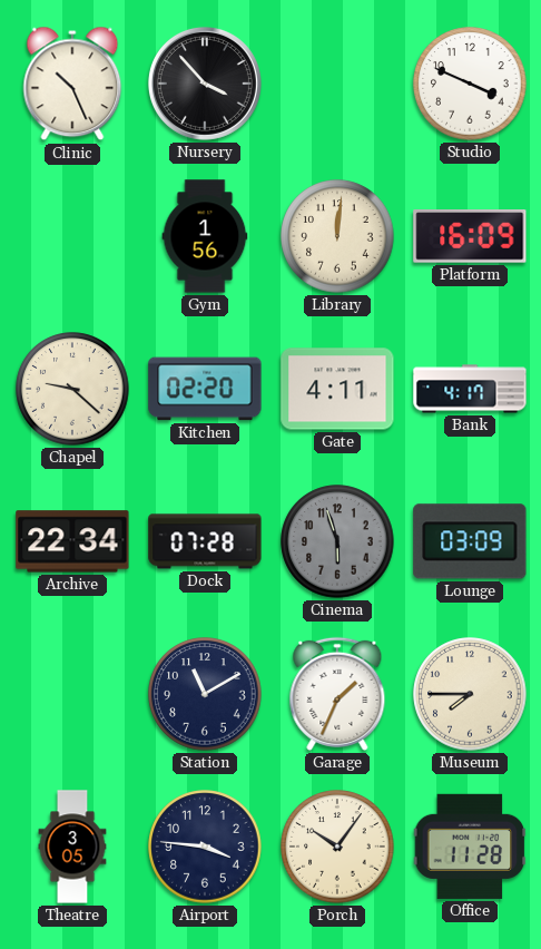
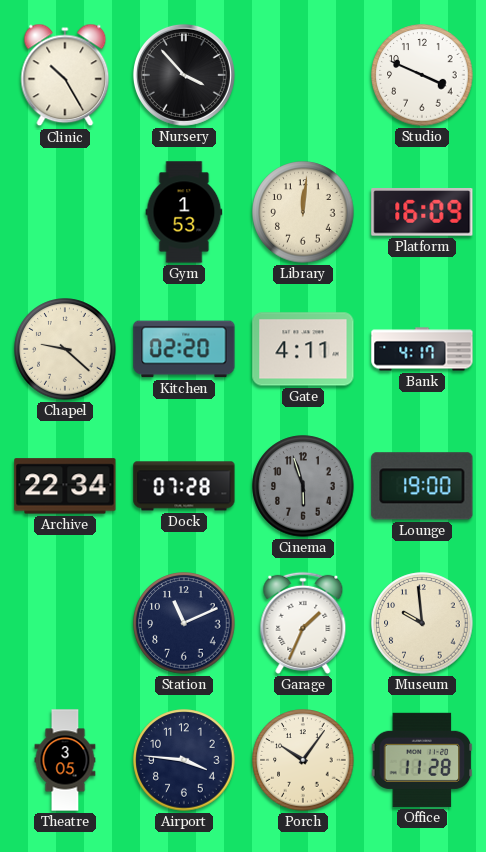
Clinic: 10:26 -> 10:25 (65, 75)
Gym: 1:56 -> 1:53 (184, 212)
Lounge: 03:09 -> 19:00 (422, 486)
Station: 11:10 -> 11:11 (184, 623)
Museum: 7:45 -> 9:59 (422, 623)
